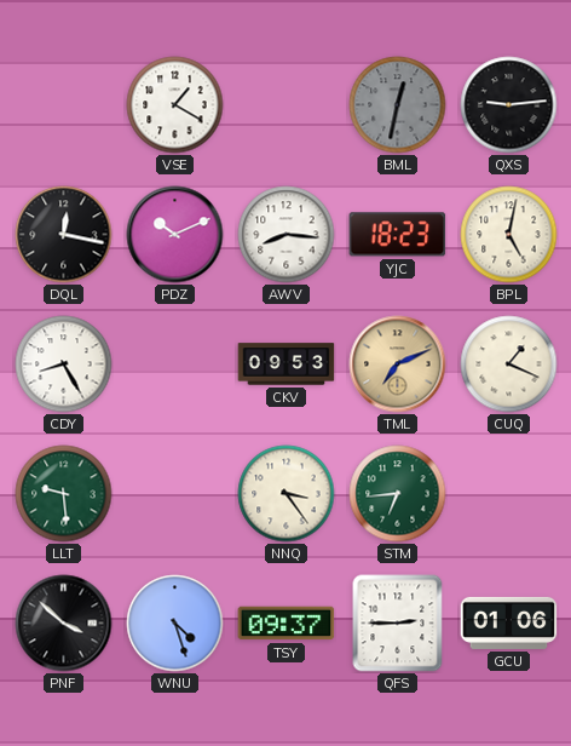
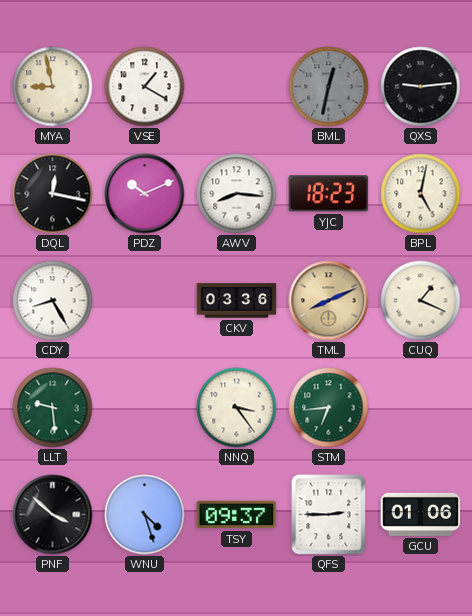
MYA: none -> 8:58 (53, 87)
CKV: 09:53 -> 03:36 (237, 301)
TML: 7:11 -> 8:11 (329, 301)
